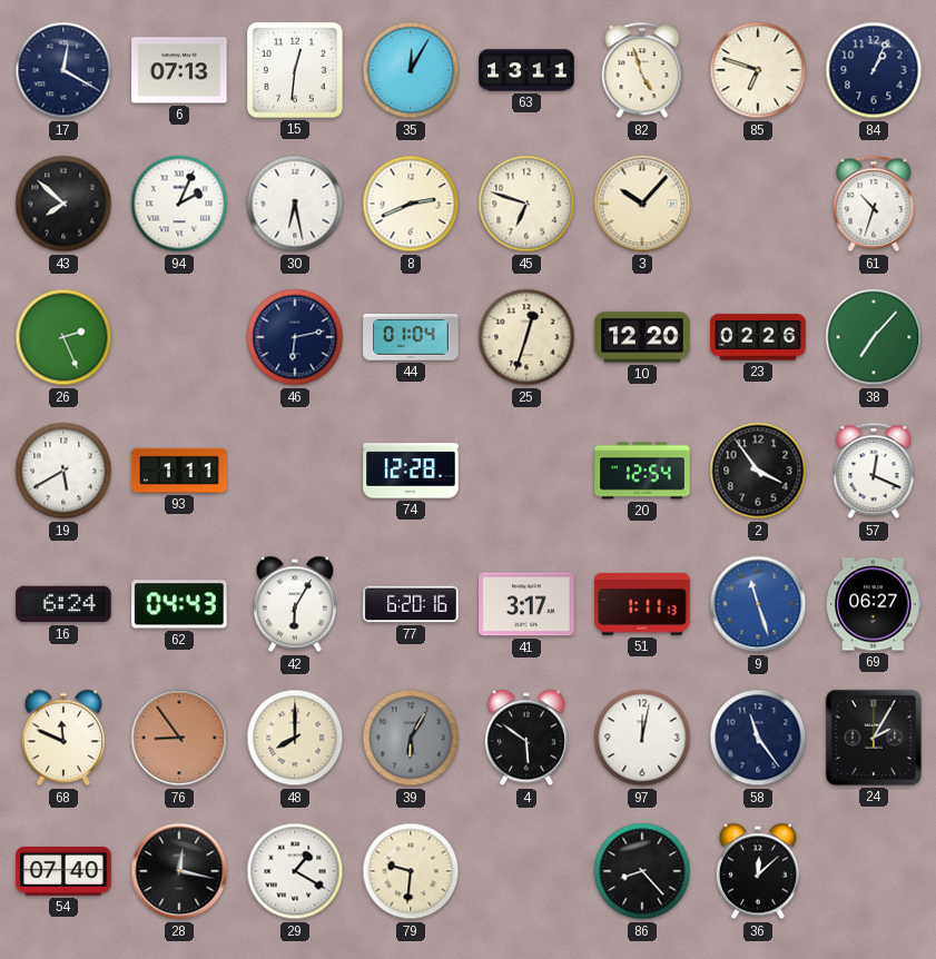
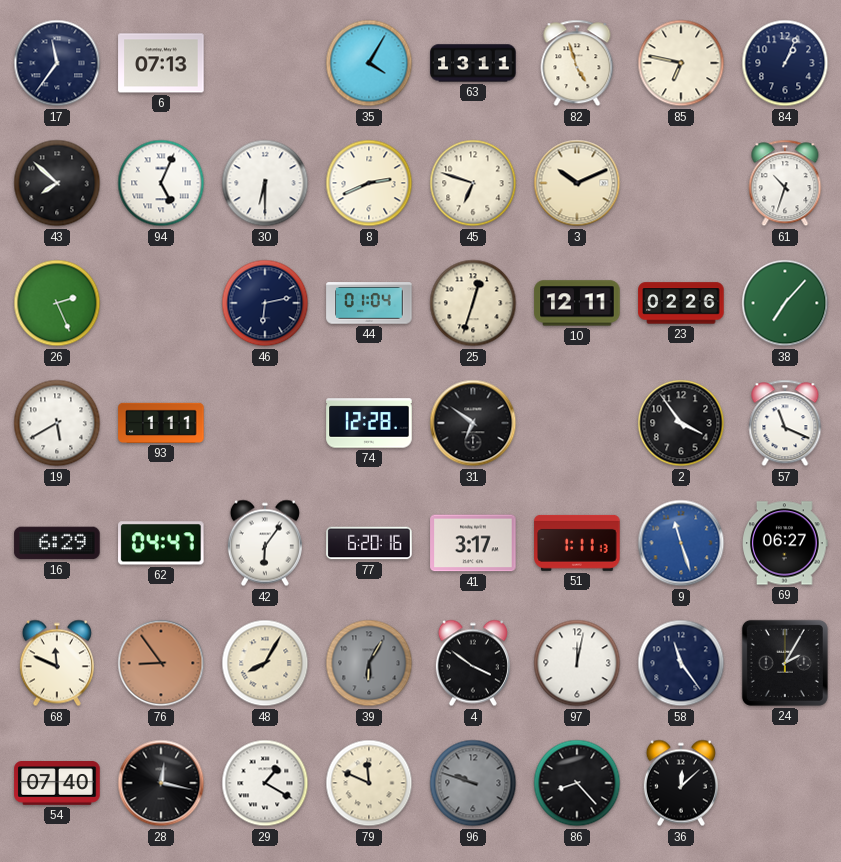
17: 12:20 -> 11:36 (57, 63)
15: 12:31 -> none (295, 70)
35: 12:05 -> 4:05 (369, 63)
85: 6:48 -> 6:47 (681, 63)
94: 2:04 -> 5:04 (161, 183)
30: 6:28 -> 6:30 (265, 183)
3: 10:07 -> 10:11 (577, 183)
10: 12:20 -> 12:11 (577, 303)
31: none -> 6:51 (473, 423)
20: 12:54 -> none (642, 471)
57: 12:19 -> 11:19 (785, 423)
16: 6:24 -> 6:29 (57, 543)
62: 04:43 -> 04:47 (161, 543)
42: 6:05 -> 6:06 (265, 543)
48: 8:00 -> 8:05 (265, 663)
4: 5:51 -> 3:51 (473, 663)
79: 9:31 -> 11:49 (369, 783)
96: none -> 9:48 (473, 783)
